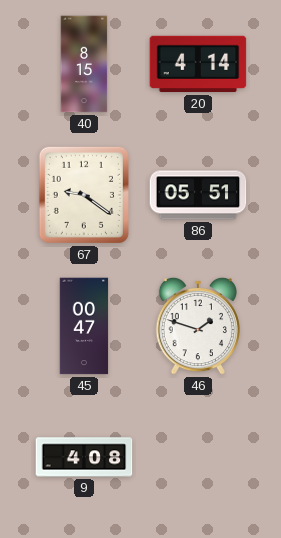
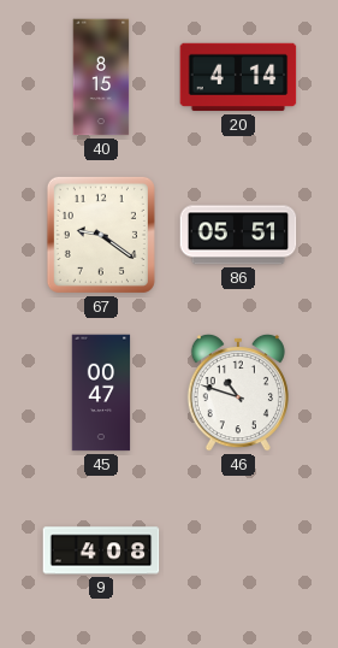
46: 1:48 -> 10:48 (238, 393)
